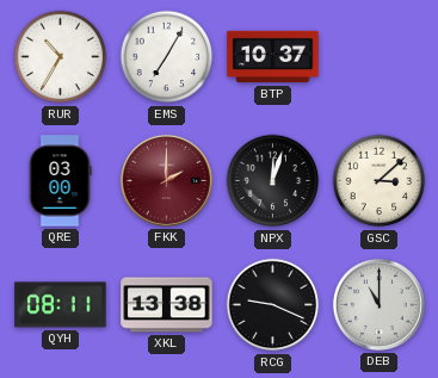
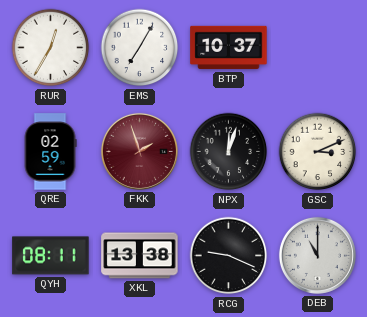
RUR: 10:35 -> 12:35 (51, 48)
QRE: 03:00 -> 02:59 (50, 152)
FKK: 2:00 -> 1:57 (139, 151)
GSC: 3:08 -> 3:11 (318, 152)
